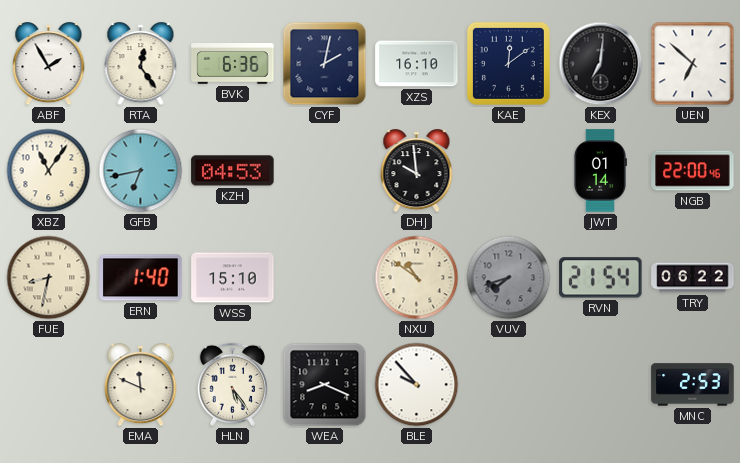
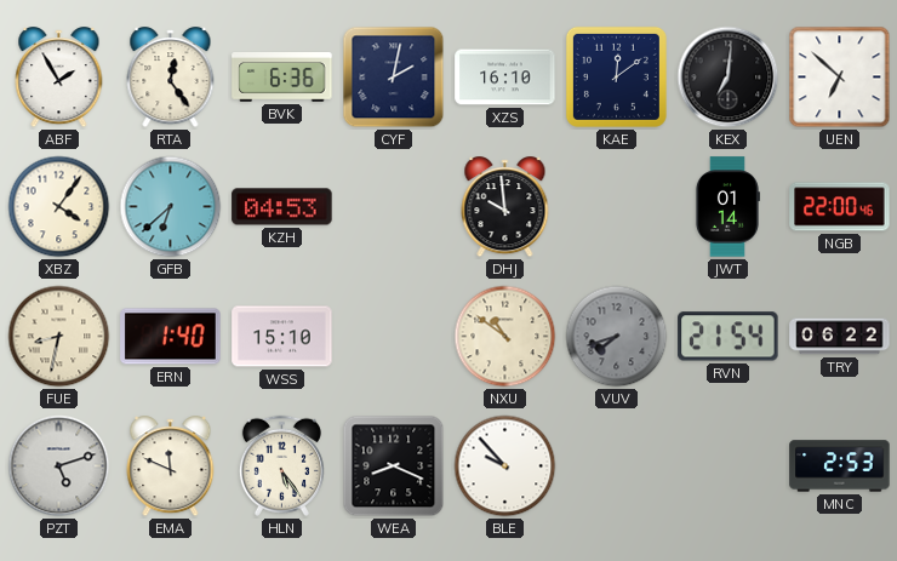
XBZ: 11:06 -> 4:06 (59, 207)
GFB: 6:43 -> 6:38 (171, 207)
PZT: none -> 5:12 (59, 466)
